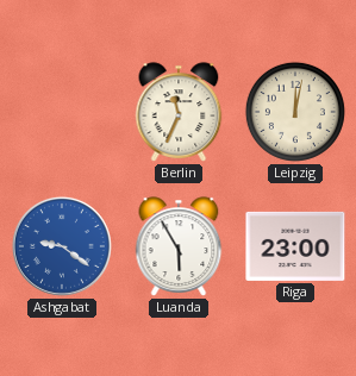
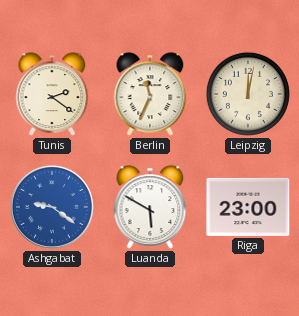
Tunis: none -> 2:21 (52, 94)
Luanda: 5:55 -> 5:50 (150, 207)
